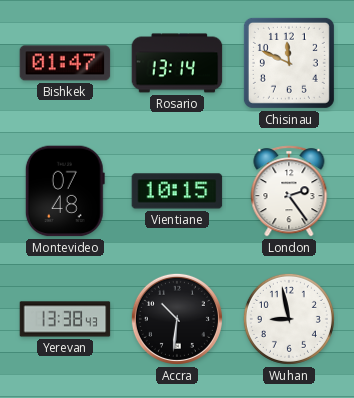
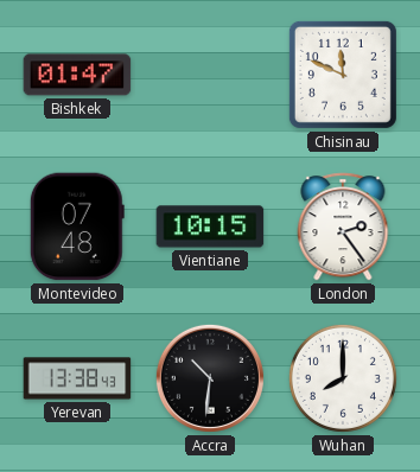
Rosario: 13:14 -> none (177, 63)
Wuhan: 8:58 -> 8:00 (343, 378)
